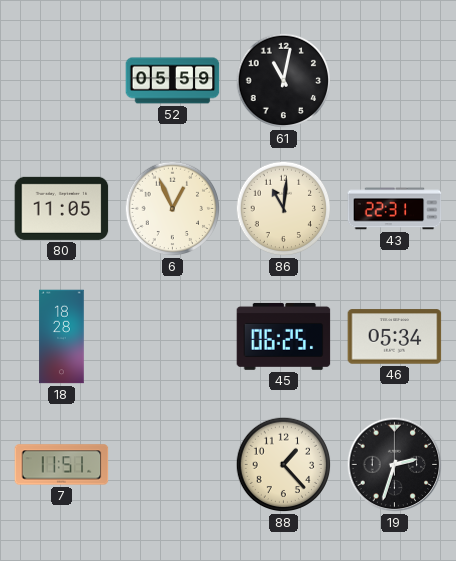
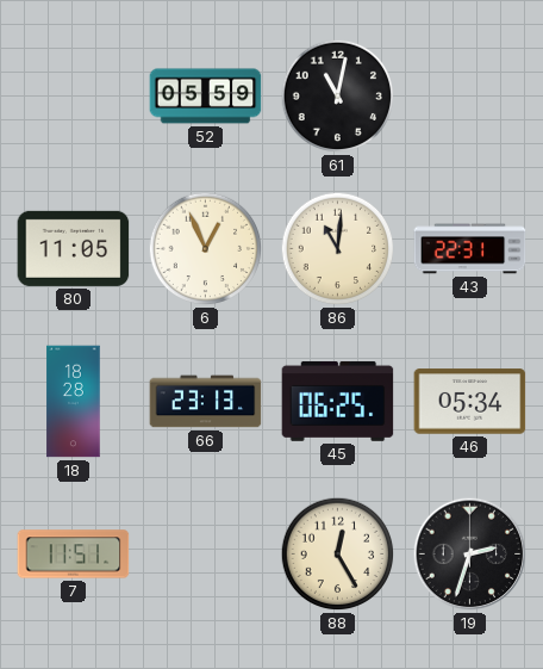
66: none -> 23:13 (206, 402)
88: 1:23 -> 12:25 (338, 555)
